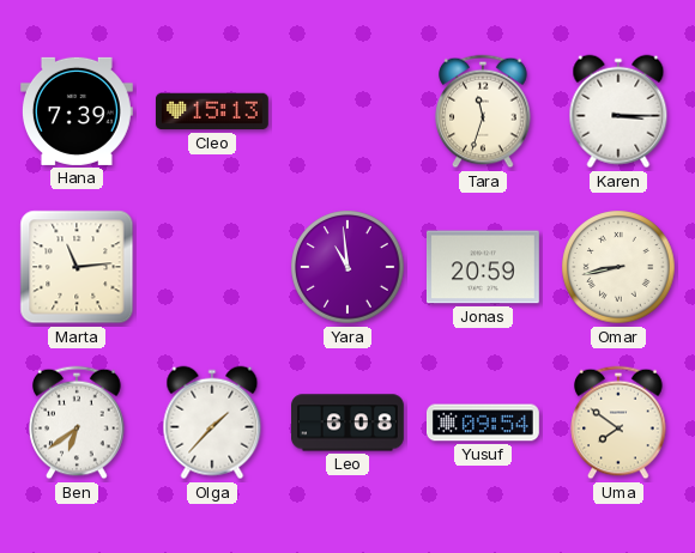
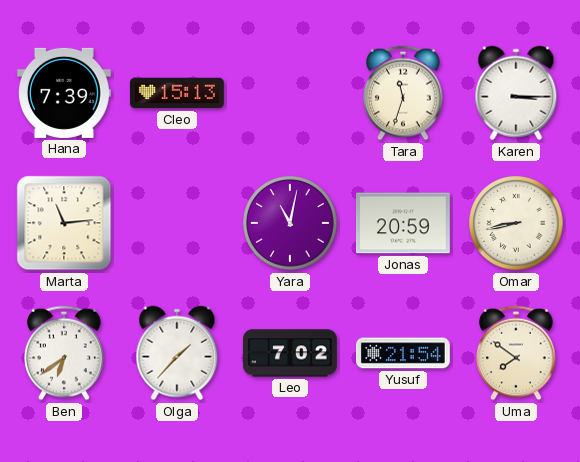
Yara: 10:59 -> 11:02 (290, 223)
Leo: 6:08 -> 7:02 (291, 353)
Yusuf: 09:54 -> 21:54 (404, 353)
